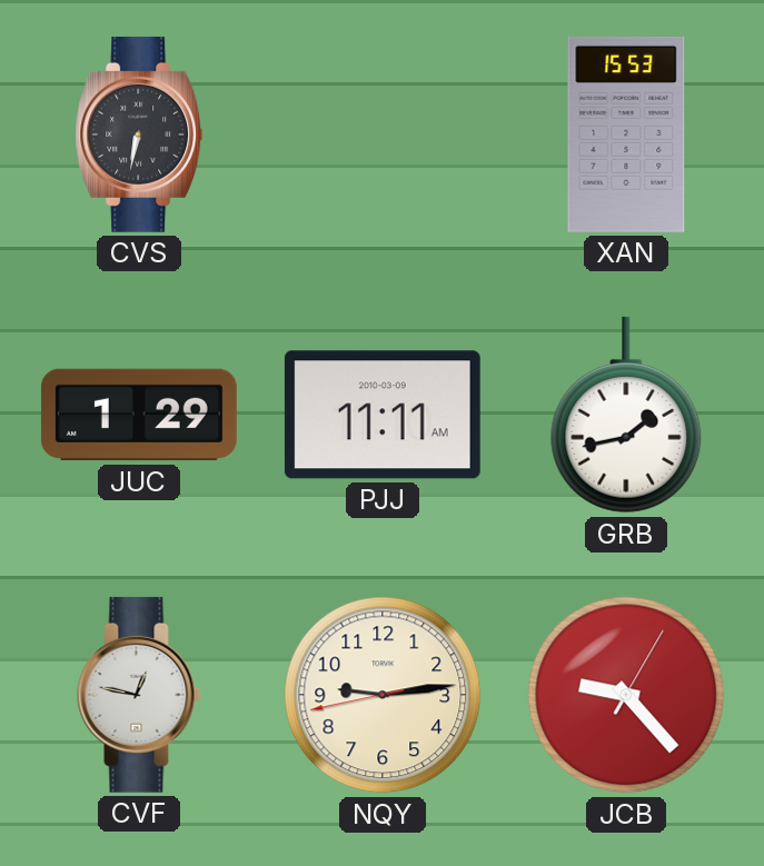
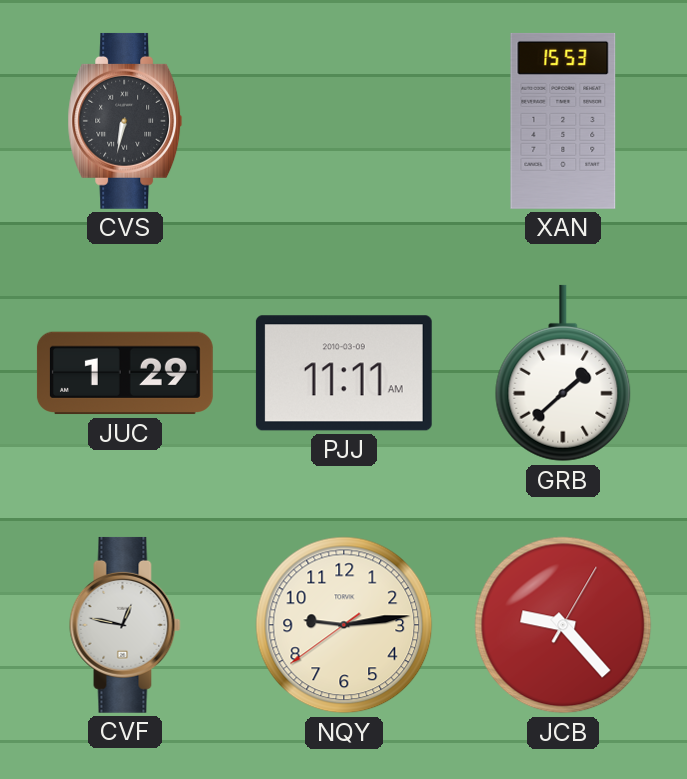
GRB: 1:43 -> 1:38 (563, 373)
NQY: 9:13:43 -> 9:13:39 (344, 625)
